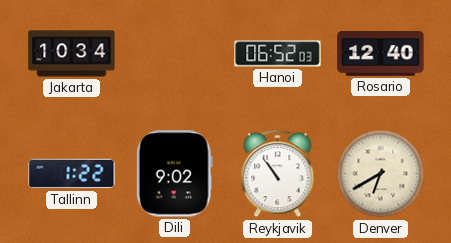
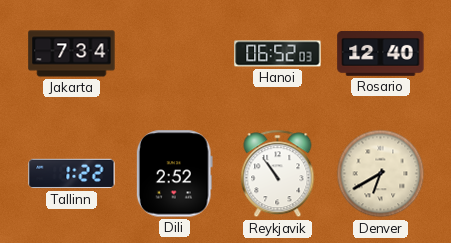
Jakarta: 10:34 -> 7:34 (72, 54)
Dili: 9:02 -> 2:52 (174, 174)
